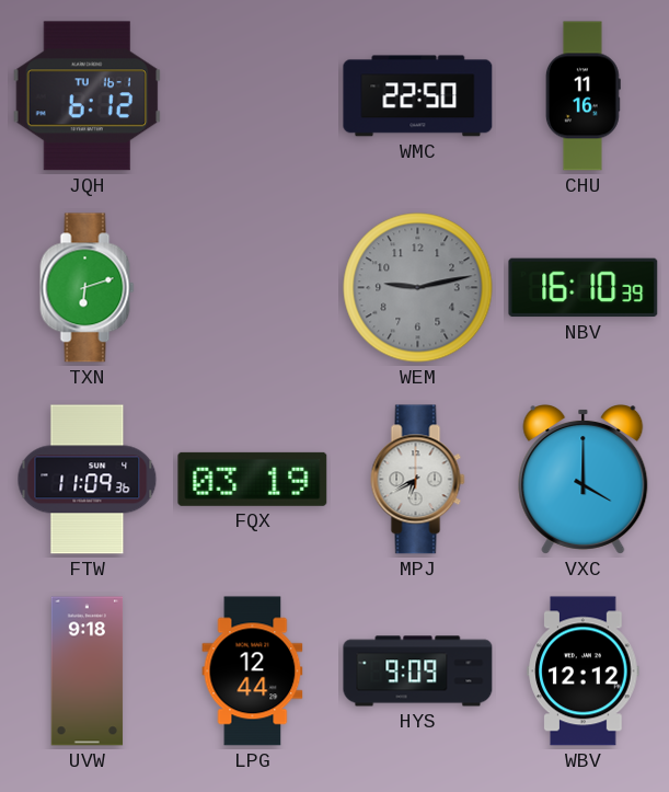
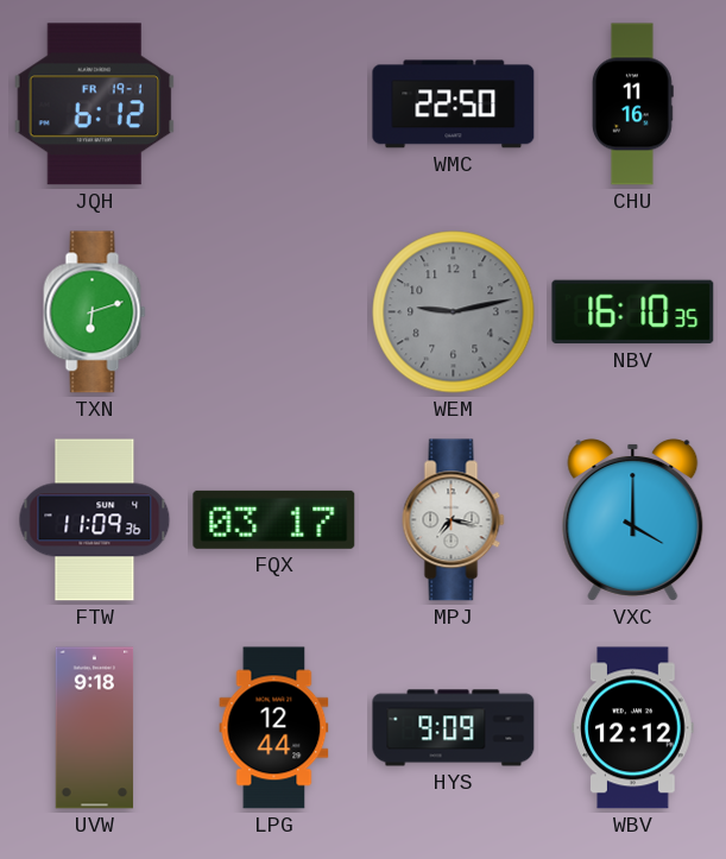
JQH date: TU 16-1 -> FR 19-1 (94, 105)
NBV: 16:10:39 -> 16:10:35 (633, 312)
FQX: 03:19 -> 03:17 (274, 519)
MPJ: 6:40 -> 7:17 (454, 520)
